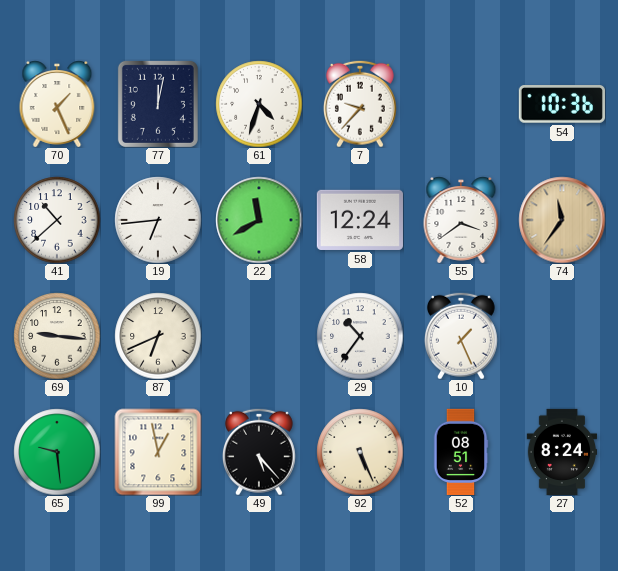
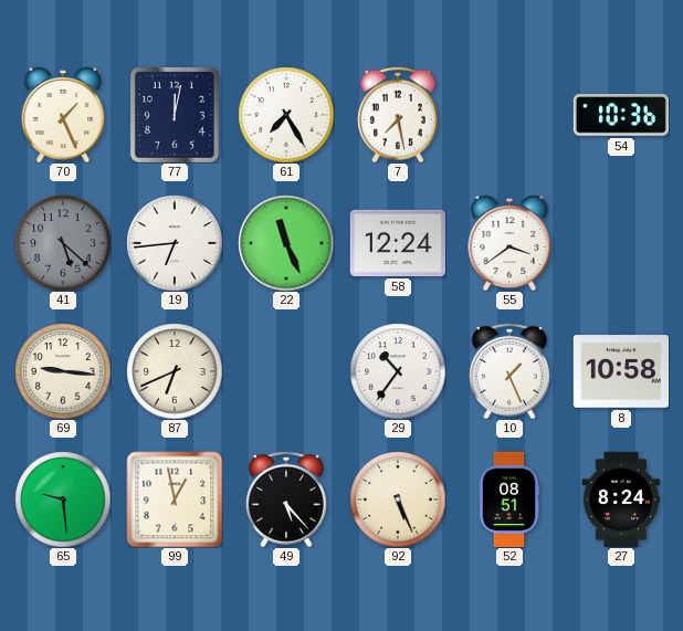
61: 4:33 -> 7:25 (286, 115)
7: 9:37 -> 7:28 (398, 115)
41: 10:38 -> 5:22 (63, 243)
41 dial: white -> grey (63, 243)
22: 11:40 -> 11:26 (286, 243)
74: 11:36 -> none (562, 220)
8: none -> 10:58 (620, 371)
